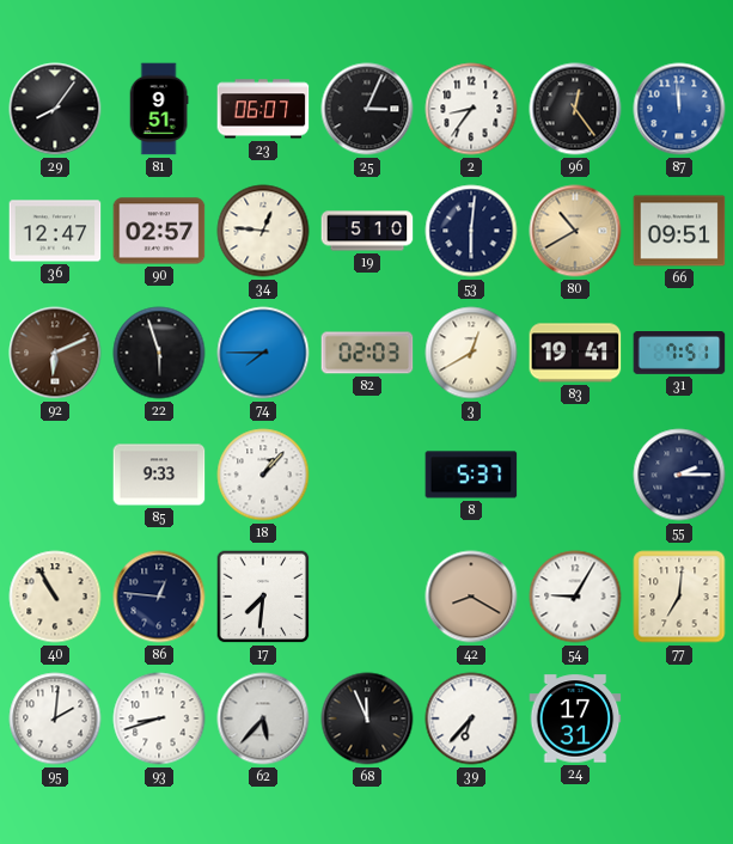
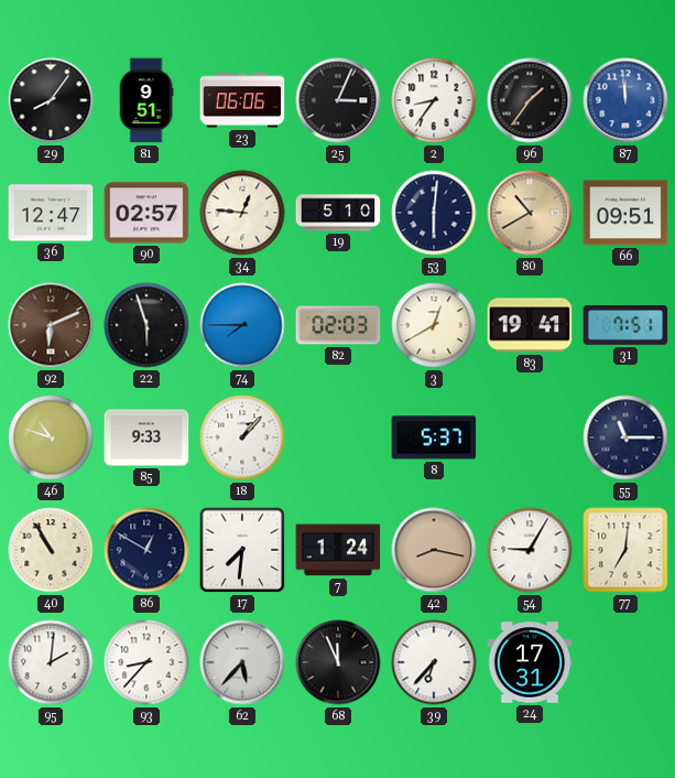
23: 06:07 -> 06:06 (242, 100)
96: 12:24 -> 1:36 (530, 100)
46: none -> 10:48 (51, 437)
55: 2:15 -> 11:15 (625, 437)
86: 12:46 -> 12:50 (146, 550)
7: none -> 1:24 (338, 550)
42: 8:20 -> 8:17 (434, 550)
93: 8:42 -> 8:37 (146, 662)
